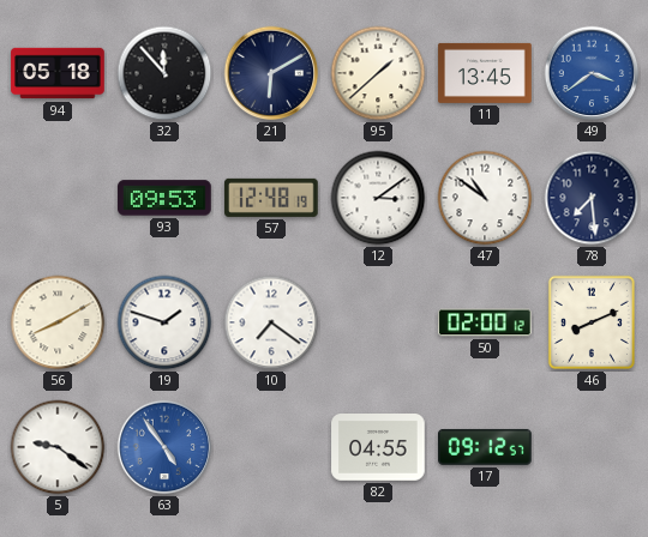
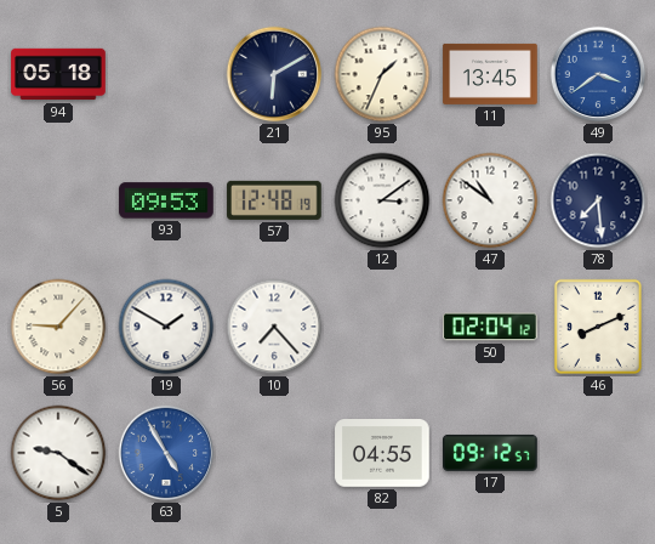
32: 11:53 -> none (164, 73)
95: 1:38 -> 1:34 (382, 74)
56: 8:10 -> 9:07 (58, 327)
19: 1:48 -> 1:50 (166, 327)
10: 7:21 -> 7:23 (274, 327)
50: 02:00 -> 02:04 (490, 327)
63: 4:54 -> 4:55 (166, 453)
